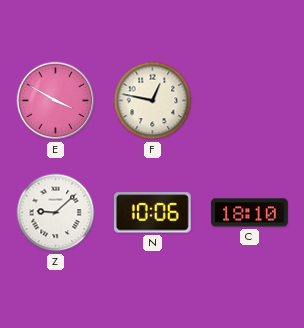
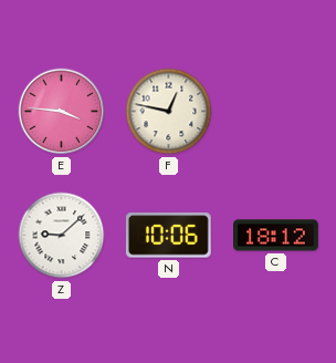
E: 3:50 -> 3:46 (62, 112)
C: 18:10 -> 18:12 (276, 236)
